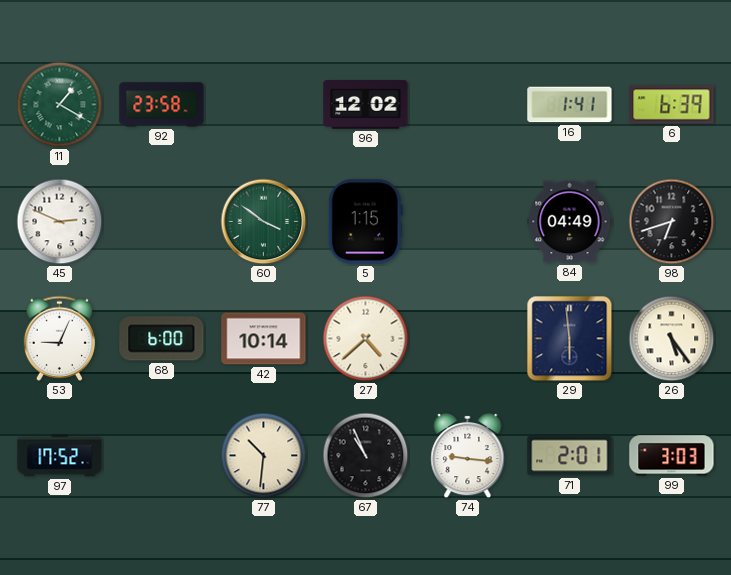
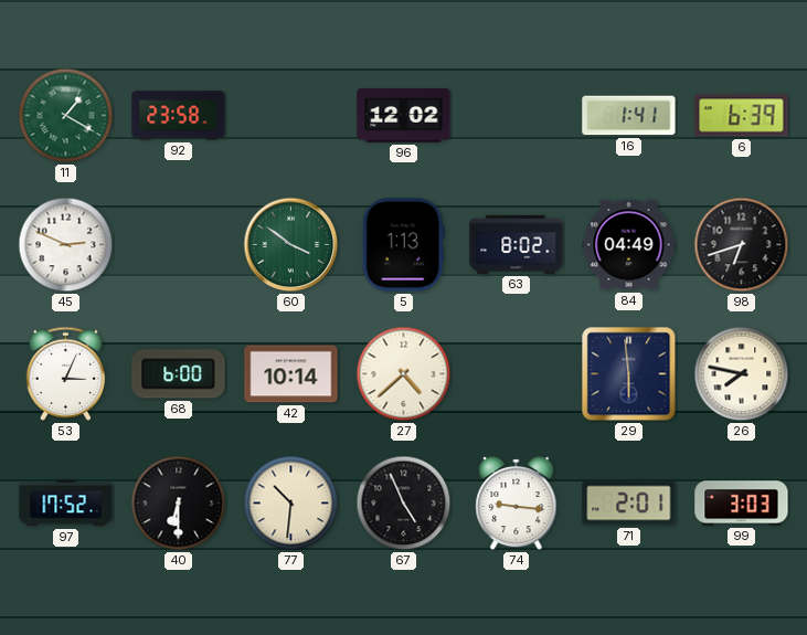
5: 1:15 -> 1:13 (403, 245)
63: none -> 8:02 (517, 244)
53: 9:04 -> 3:04 (66, 373)
26: 5:24 -> 7:47 (742, 374)
40: none -> 6:30 (179, 504)
67: 10:56 -> 4:56 (404, 504)
